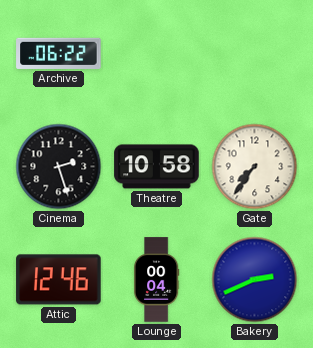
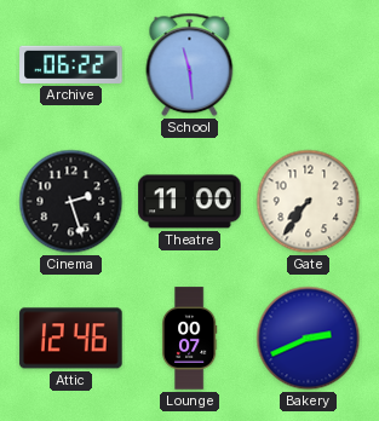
School: none -> 11:29 (190, 65)
Theatre: 10:58 -> 11:00 (190, 202)
Lounge: 00:04 -> 00:07 (189, 339)
